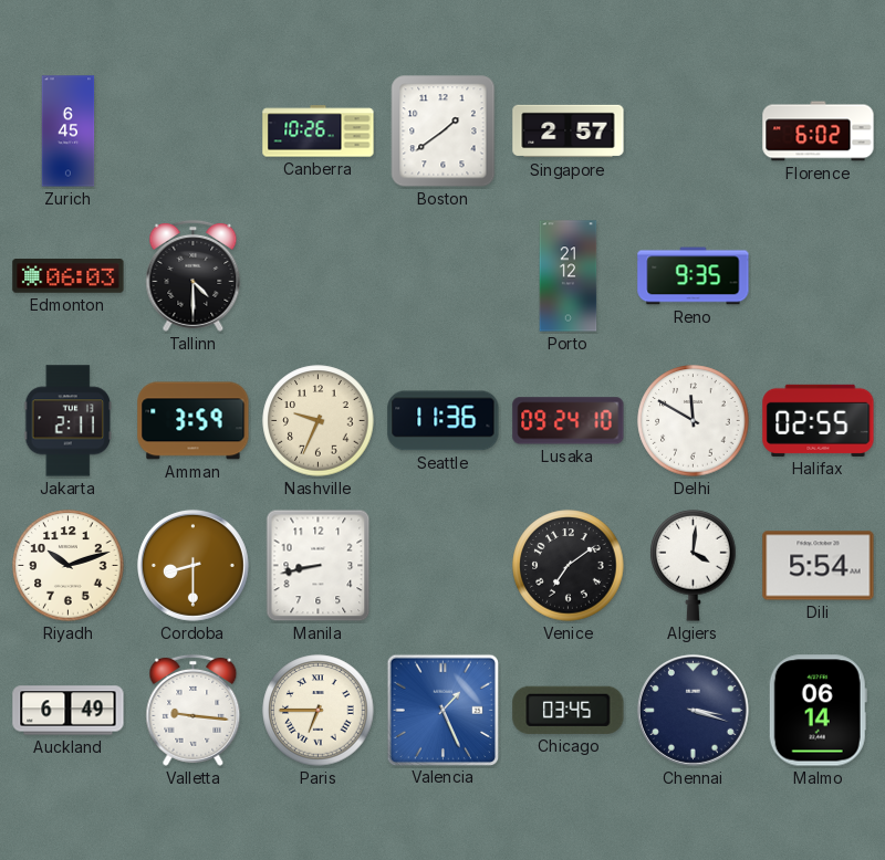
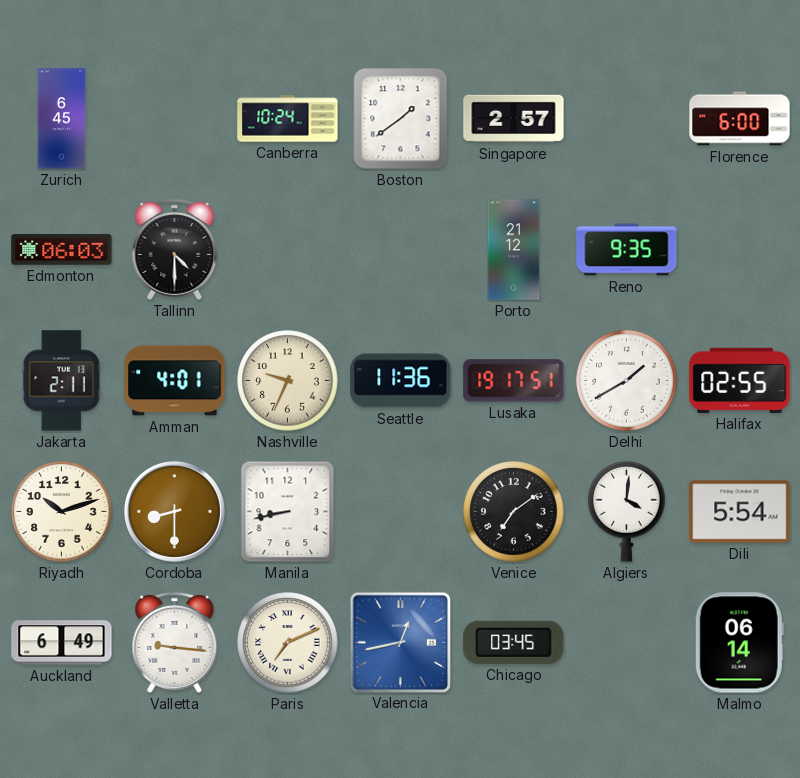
Canberra: 10:26 -> 10:24 (288, 119)
Florence: 6:02 -> 6:00 (740, 119)
Amman: 3:59 -> 4:01 (175, 381)
Lusaka: 09:24 -> 19:17 (514, 381)
Delhi: 11:50 -> 1:40 (627, 381)
Paris: 6:45 -> 7:11 (288, 643)
Valencia: 1:26 -> 12:43 (400, 642)
Chennai: 3:18 -> none (693, 710)
